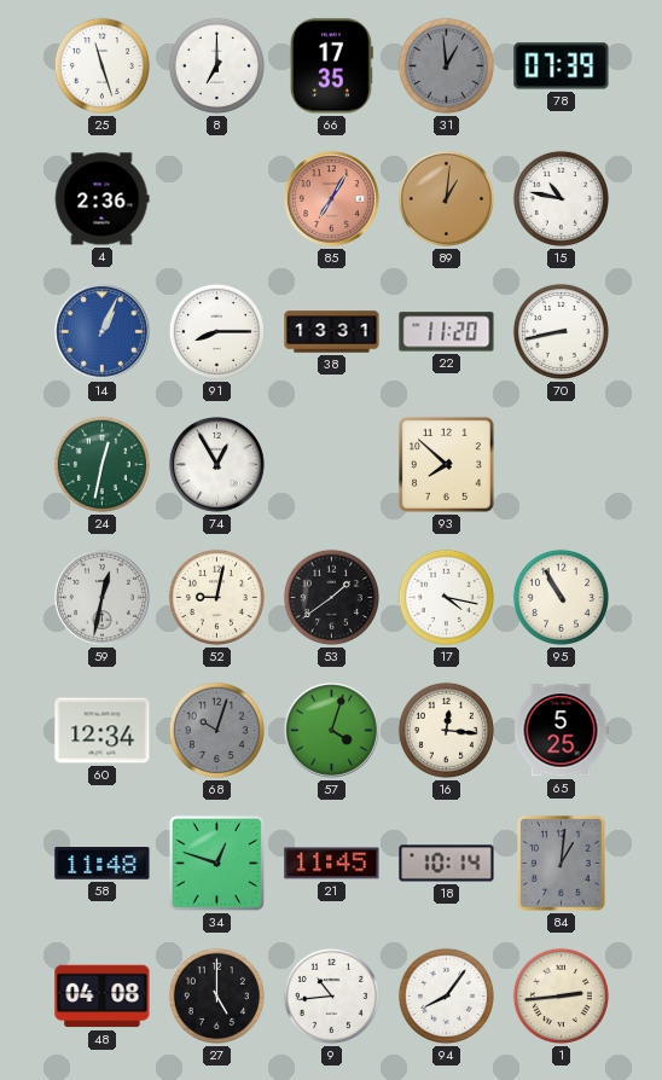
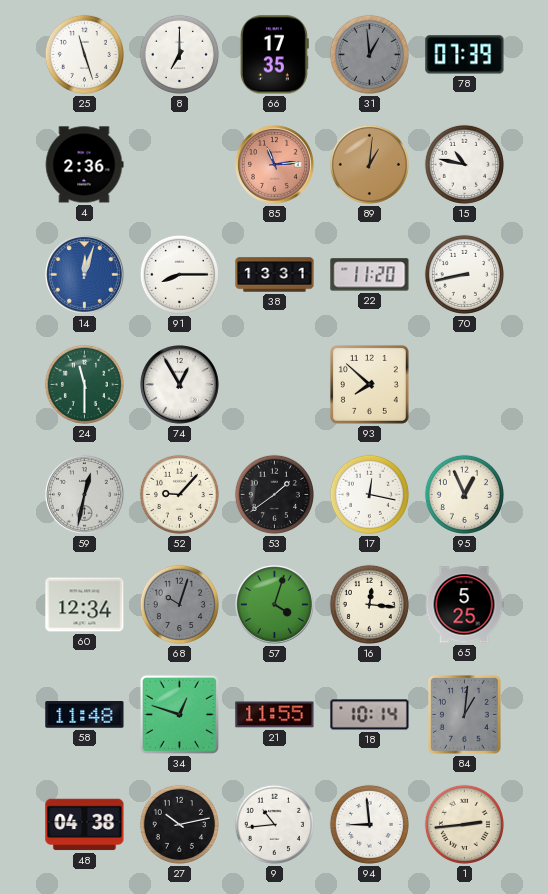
85: 7:05 -> 11:14 (275, 165)
14: 1:04 -> 12:03 (85, 275)
24: 12:32 -> 11:30 (84, 384)
52: 9:02 -> 9:07 (179, 494)
17: 4:17 -> 12:17 (369, 494)
95: 10:55 -> 12:56 (464, 494)
21: 11:45 -> 11:55 (275, 715)
48: 04:08 -> 04:38 (85, 825)
27: 5:00 -> 10:13 (179, 824)
94: 8:06 -> 8:59 (369, 824)
